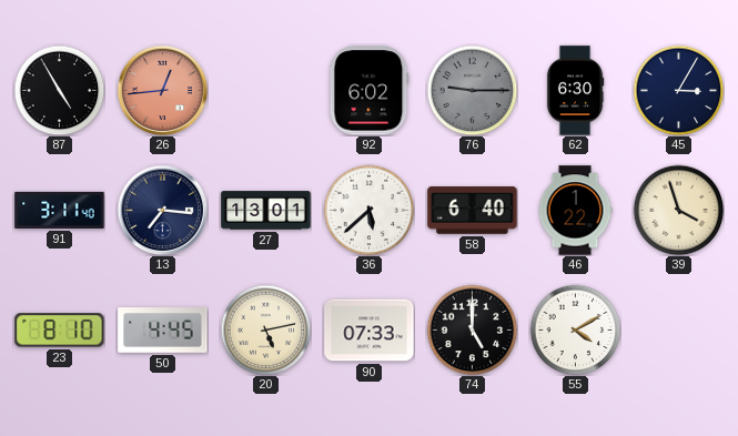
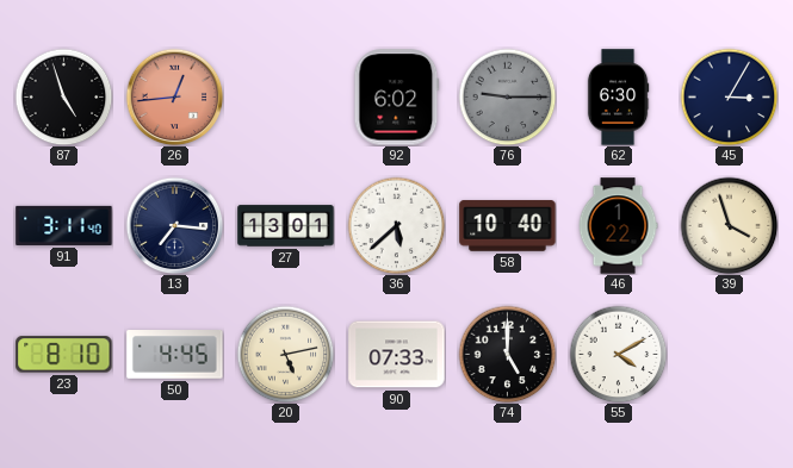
87: 4:55 -> 4:57 (63, 96)
58: 6:40 -> 10:40 (508, 226)
